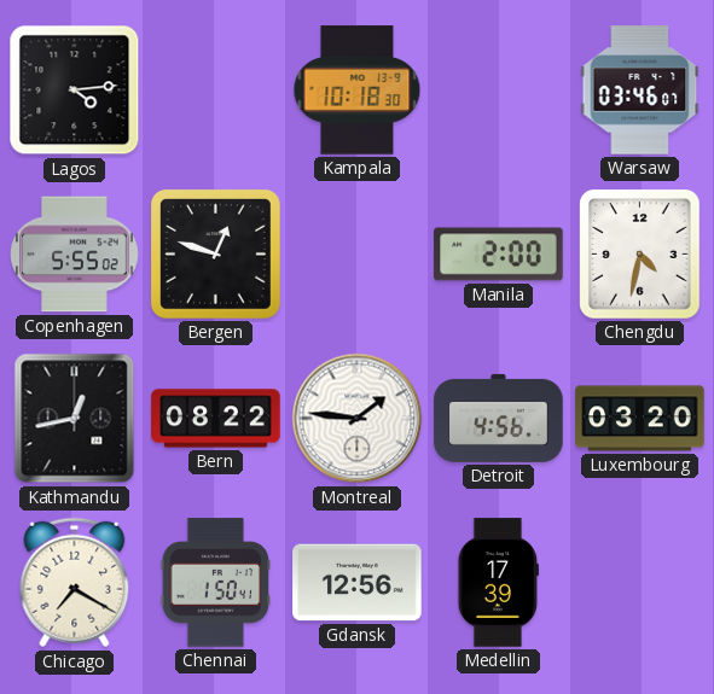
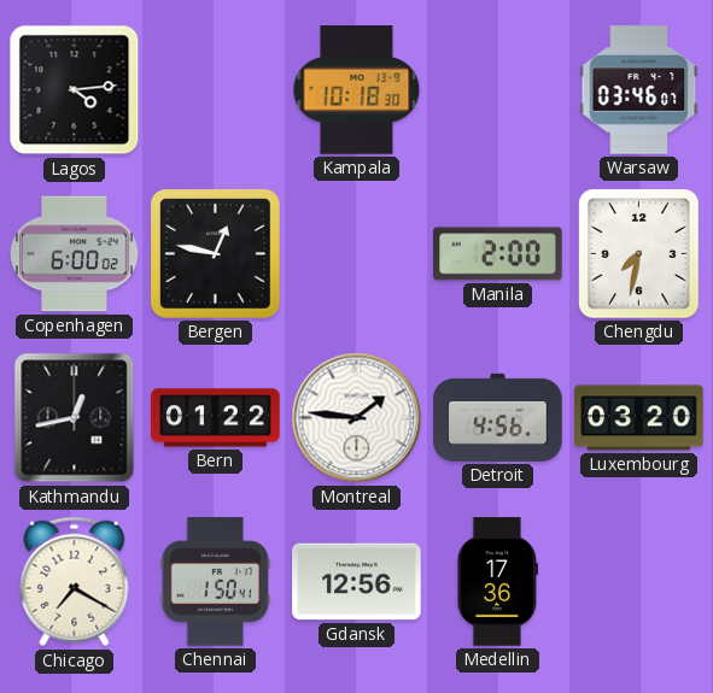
Copenhagen: 5:55 -> 6:00 (75, 254)
Bergen: 12:48 -> 12:47 (215, 253)
Chengdu: 4:32 -> 7:32 (639, 254)
Bern: 08:22 -> 01:22 (216, 418)
Medellin: 17:39 -> 17:36 (497, 582)
